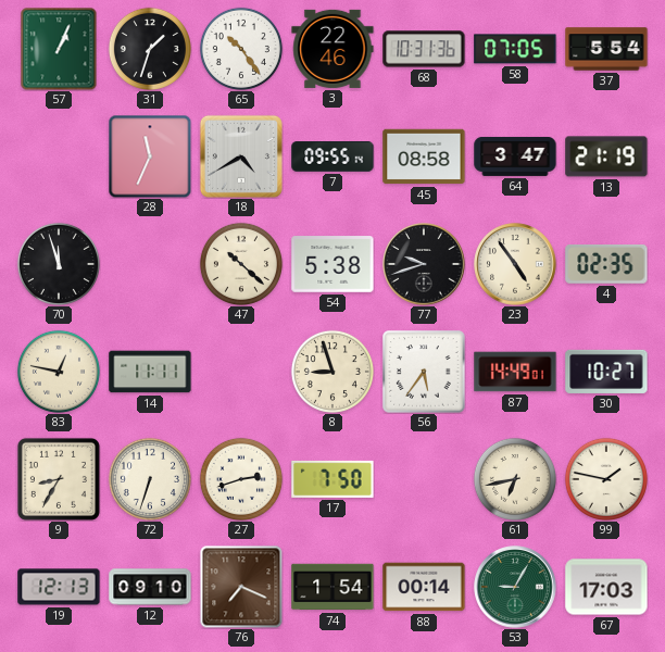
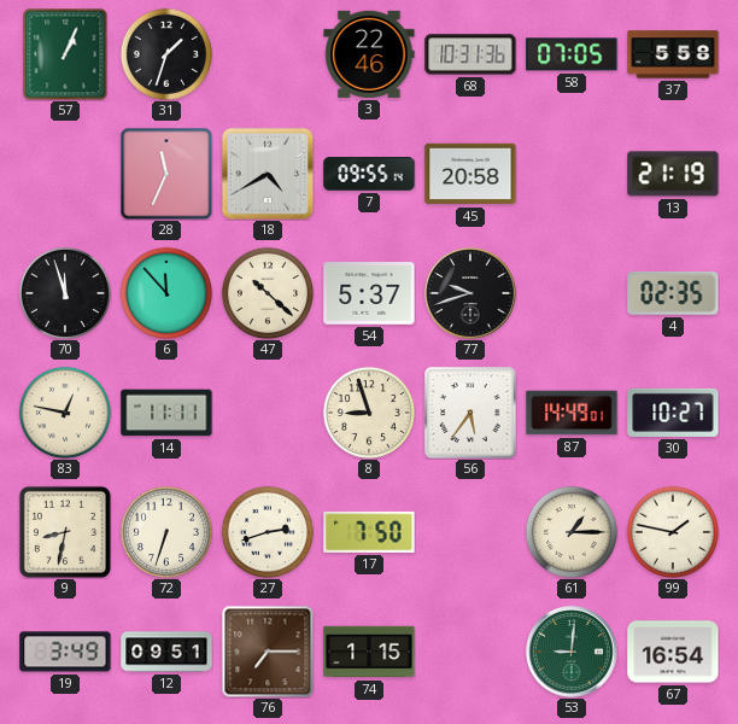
65: 10:24 -> none (241, 49)
37: 5:54 -> 5:58 (673, 54)
45: 08:58 -> 20:58 (470, 174)
64: 3:47 -> none (515, 156)
6: none -> 11:53 (166, 293)
54: 5:38 -> 5:37 (369, 293)
23: 4:54 -> none (515, 264)
9: 8:35 -> 8:32 (65, 532)
61: 6:43 -> 1:15 (572, 532)
19: 12:13 -> 3:49 (65, 652)
12: 09:10 -> 09:51 (166, 652)
76: 7:19 -> 7:15 (268, 652)
74: 1:54 -> 1:15 (369, 652)
88: 00:14 -> none (424, 587)
53: 9:05 -> 9:01 (572, 652)
67: 17:03 -> 16:54 (673, 652)
